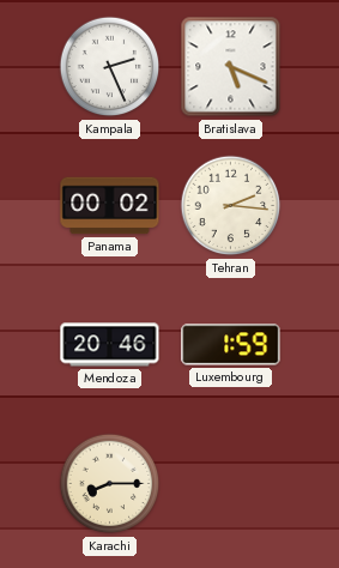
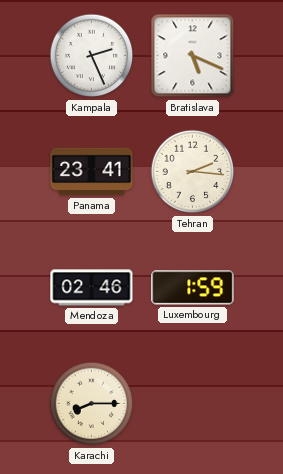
Panama: 00:02 -> 23:41 (92, 172)
Mendoza: 20:46 -> 02:46 (92, 288)
